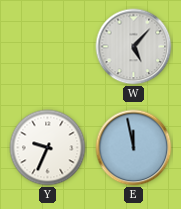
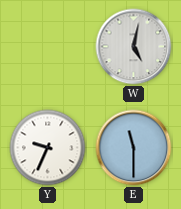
W: 5:07 -> 5:02 (134, 47)
E: 11:58 -> 11:30 (134, 148)
